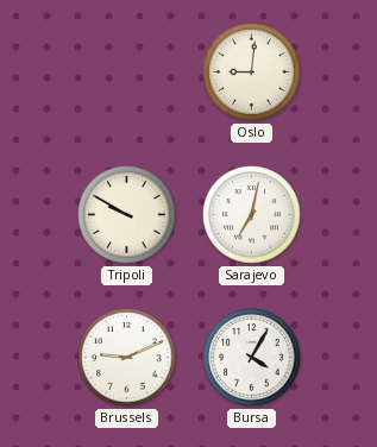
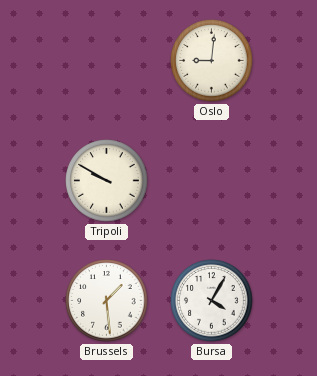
Sarajevo: 7:02 -> none (252, 215)
Brussels: 9:11 -> 1:29 (107, 301)
